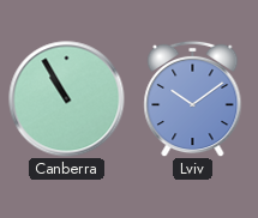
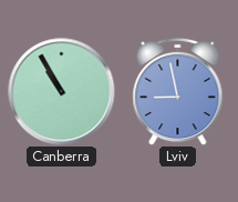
Lviv: 10:09 -> 8:58 (178, 91)
